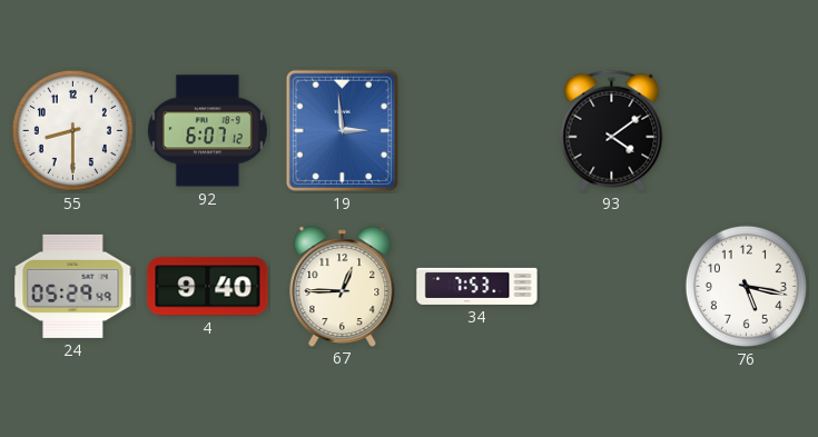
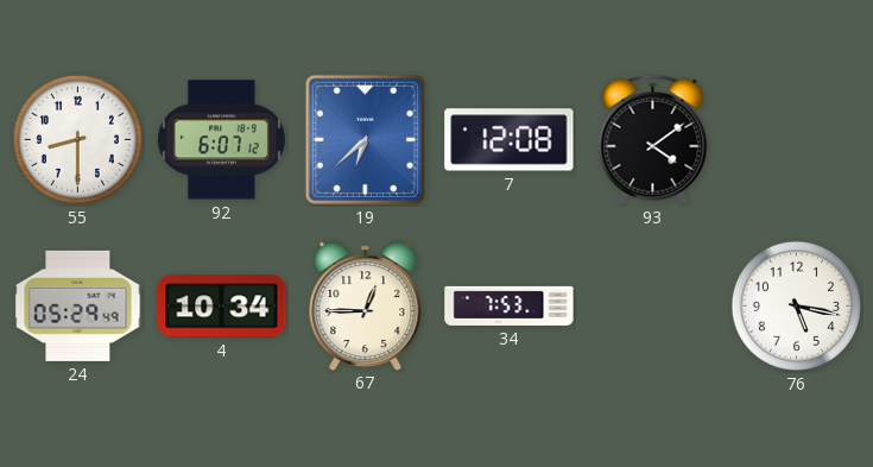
19: 2:59 -> 6:38 (365, 139)
7: none -> 12:08 (510, 140)
4: 9:40 -> 10:34 (222, 307)
